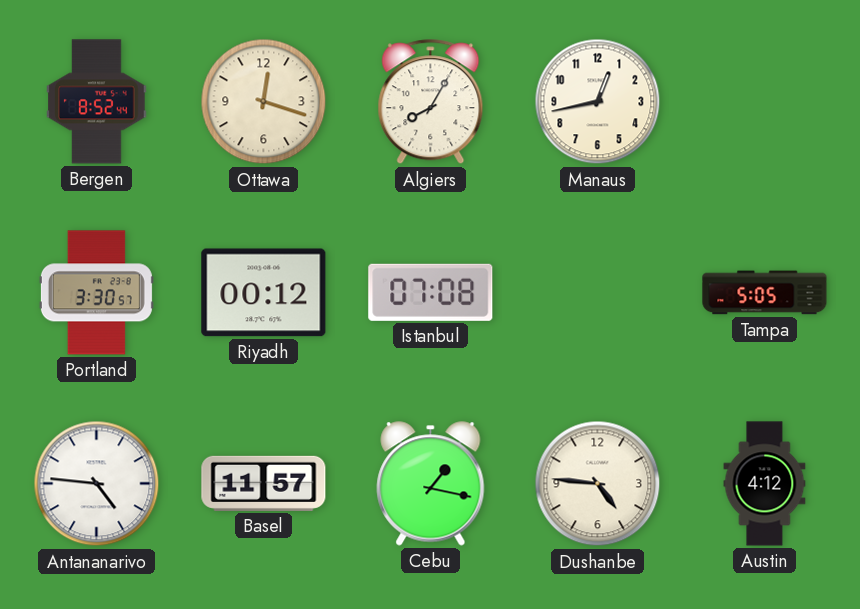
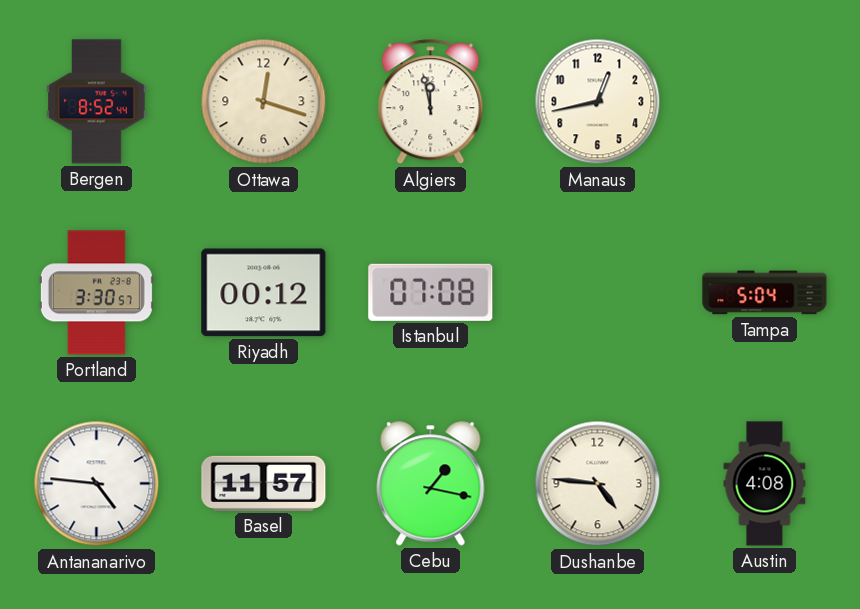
Algiers: 8:05 -> 11:58 (431, 102)
Tampa: 5:05 -> 5:04 (765, 293)
Austin: 4:12 -> 4:08 (765, 484)
